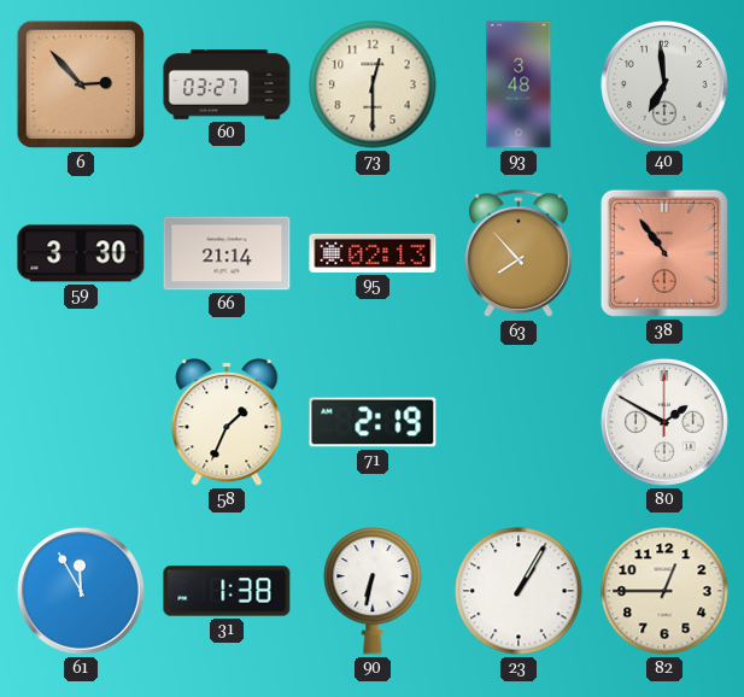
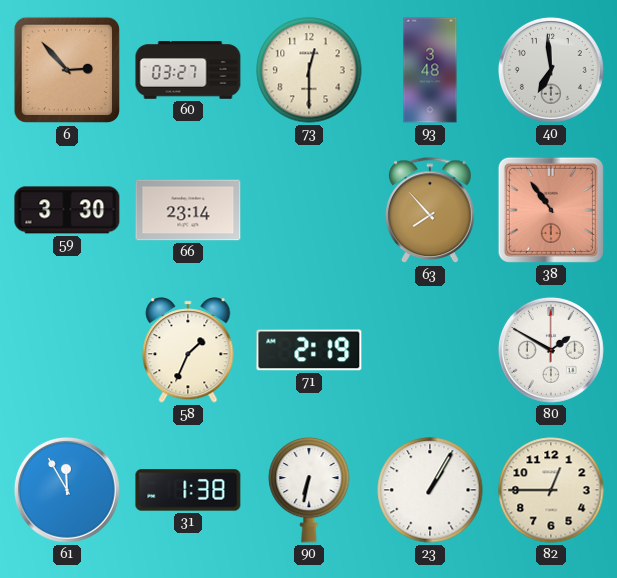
66: 21:14 -> 23:14 (188, 210)
95: 02:13 -> none (373, 253)
